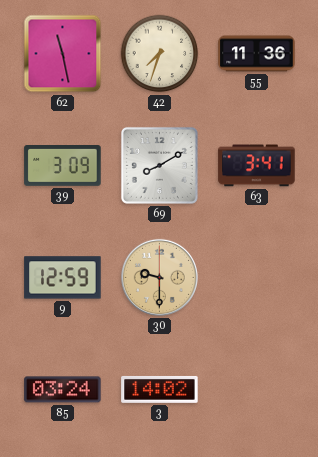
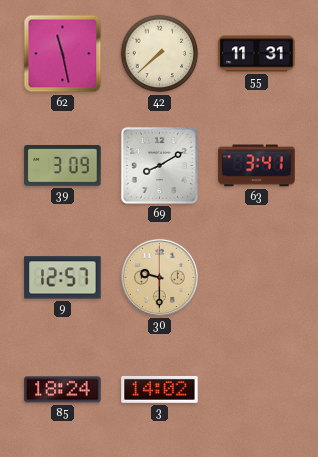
42: 7:33 -> 7:38 (160, 54)
55: 11:36 -> 11:31 (257, 54)
9: 12:59 -> 12:57 (63, 278)
85: 03:24 -> 18:24 (63, 390)
